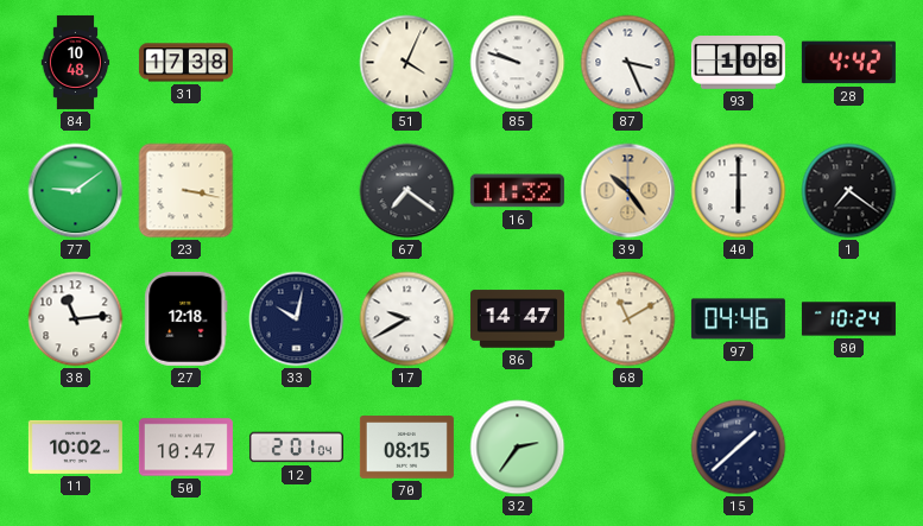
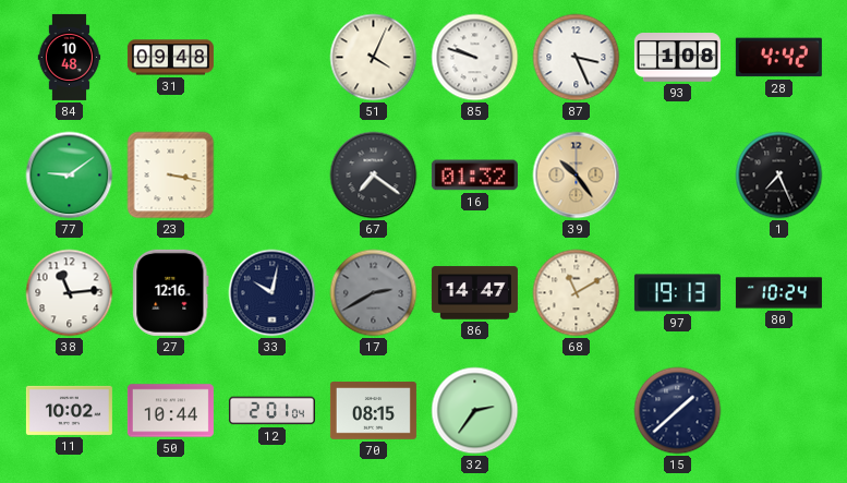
31: 17:38 -> 09:48 (170, 58)
16: 11:32 -> 01:32 (474, 176)
40: 6:00 -> none (739, 191)
1: 7:21 -> 7:26 (779, 176)
27: 12:18 -> 12:16 (171, 292)
17: 9:40 -> 2:40 (374, 293)
17 dial: white -> grey (374, 293)
97: 04:46 -> 19:13 (677, 293)
50: 10:47 -> 10:44 (170, 411)
